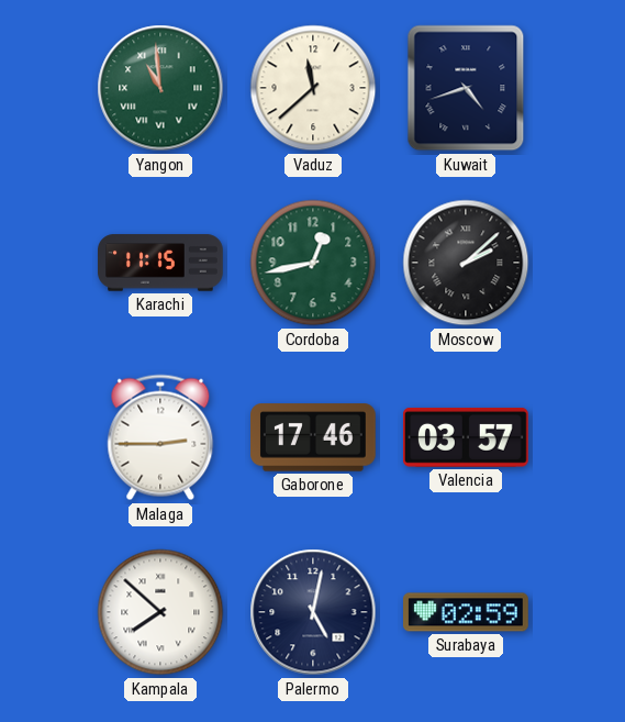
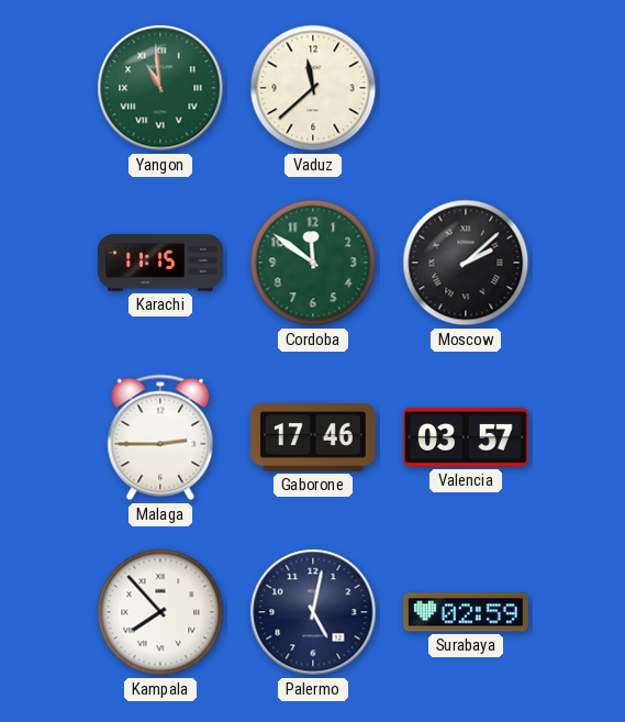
Kuwait: 4:42 -> none (466, 88)
Cordoba: 12:43 -> 11:51 (313, 263)
Kampala: 7:52 -> 7:53 (160, 612)
